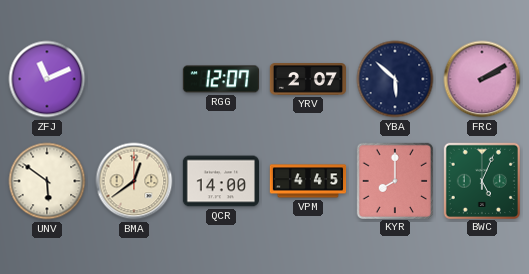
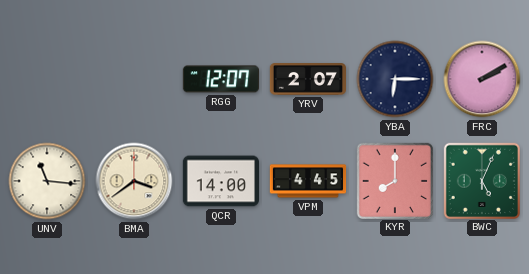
ZFJ: 11:11 -> none (47, 79)
YBA: 5:52 -> 6:15 (395, 79)
UNV: 5:51 -> 11:16 (47, 181)
BMA: 12:39 -> 3:39 (134, 181)
